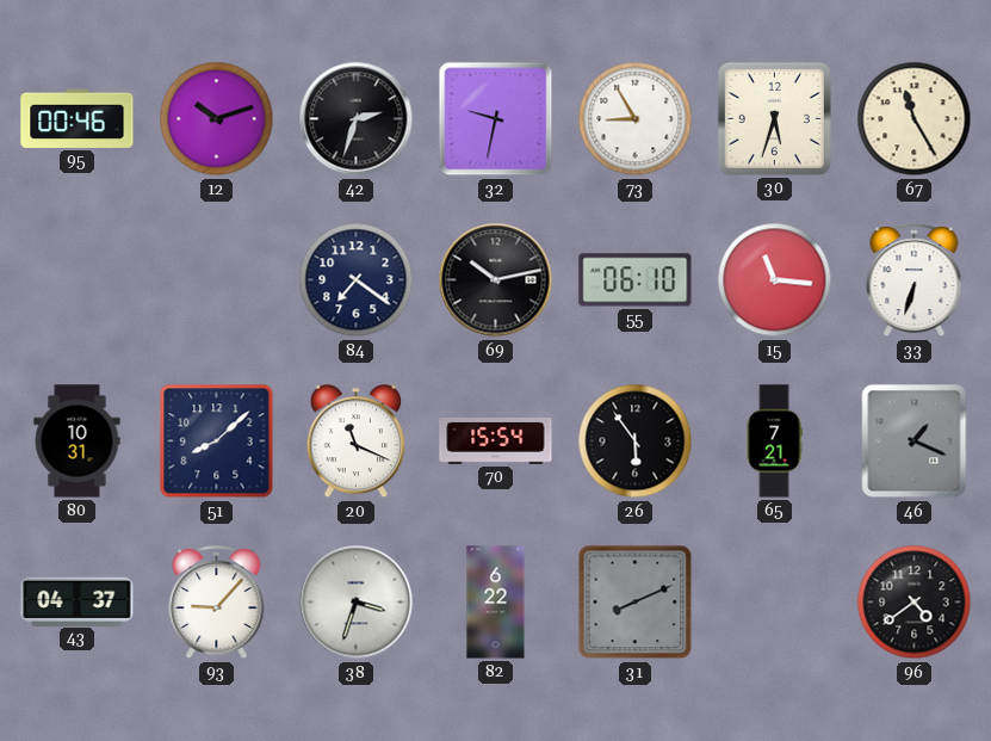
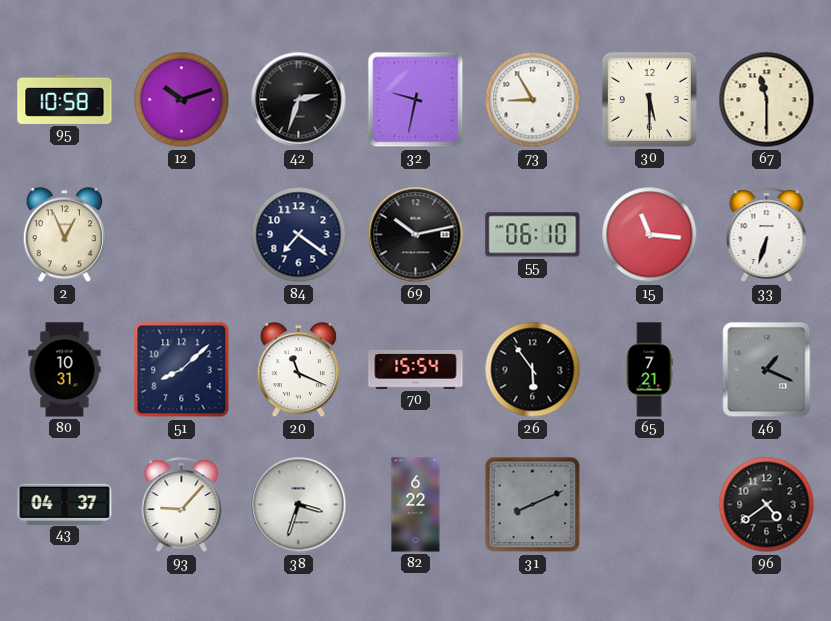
95: 00:46 -> 10:58 (65, 99)
30: 5:33 -> 5:30 (649, 99)
67: 11:25 -> 11:30 (767, 100)
2: none -> 12:56 (65, 236)
